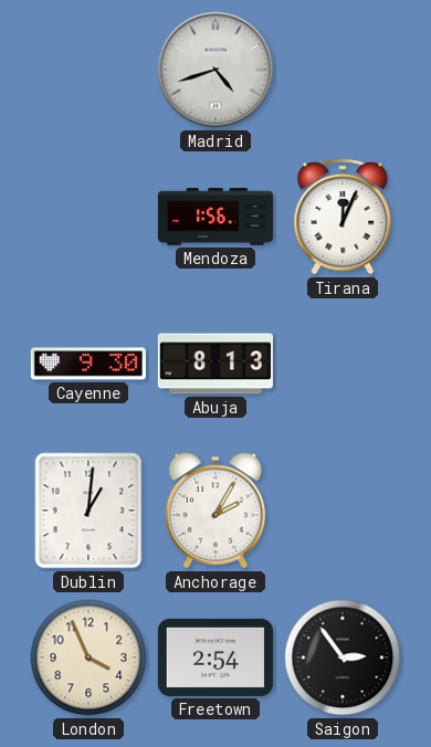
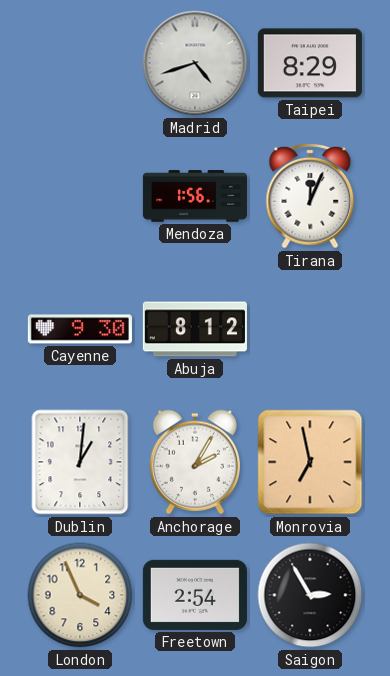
Taipei: none -> 8:29 (310, 63)
Abuja: 8:13 -> 8:12 (195, 329)
Monrovia: none -> 6:58 (310, 462)
Saigon: 2:54 -> 2:55 (310, 595)
